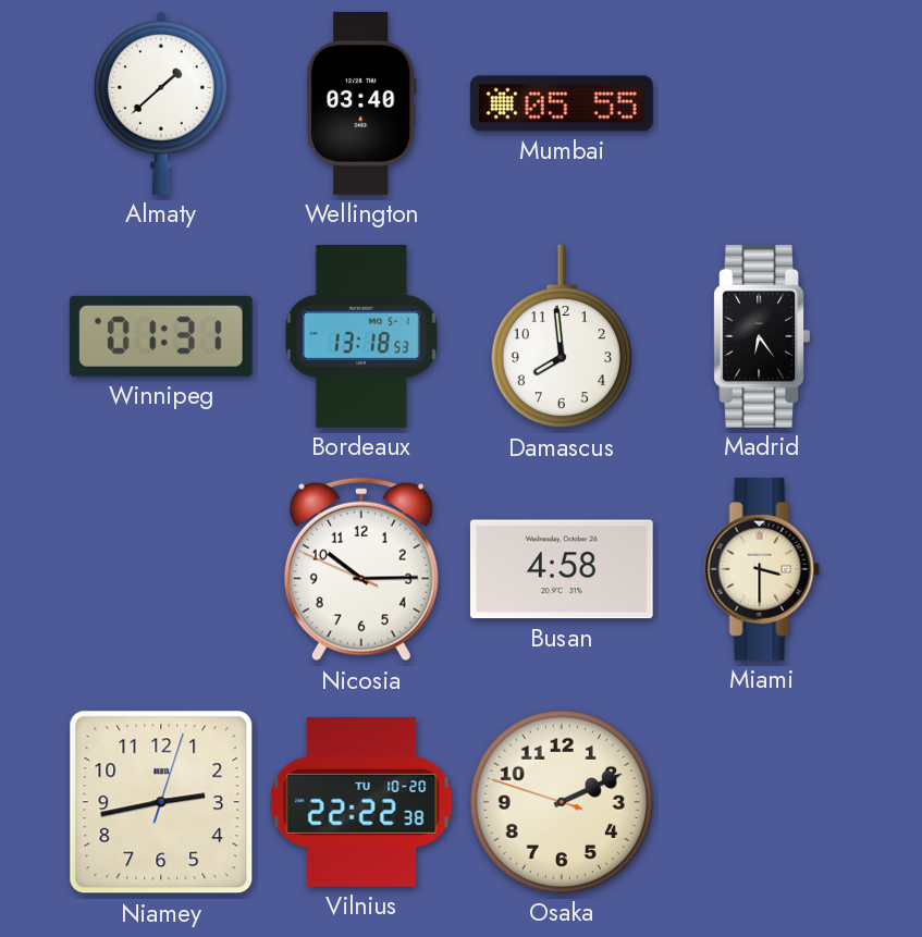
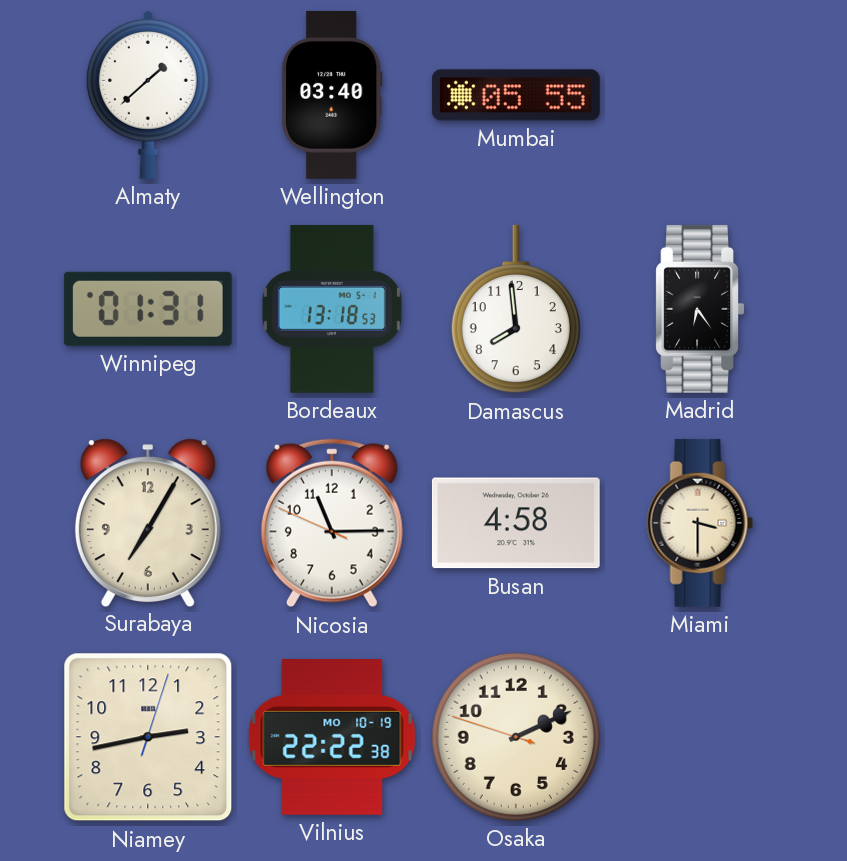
Surabaya: none -> 7:05 (148, 522)
Nicosia: 10:14 -> 11:14 (332, 523)
Vilnius date: TU 10-20 -> MO 10-19 (332, 738)
